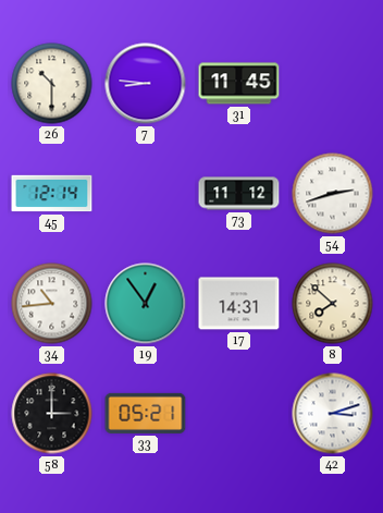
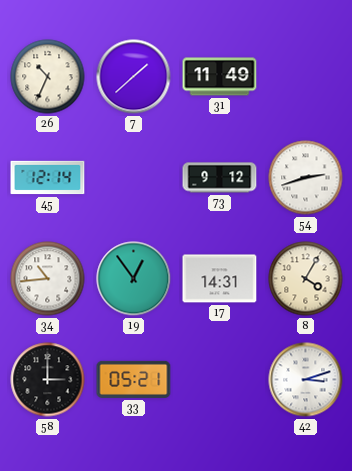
26: 10:30 -> 10:34 (48, 77)
7: 8:46 -> 1:38 (134, 77)
31: 11:45 -> 11:49 (220, 77)
73: 11:12 -> 9:12 (220, 178)
8: 7:52 -> 4:05 (306, 279)
